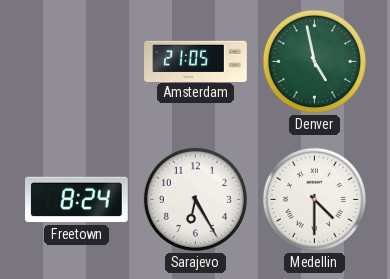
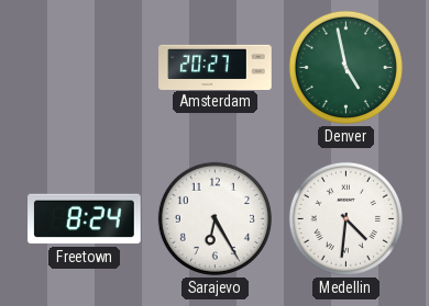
Amsterdam: 21:05 -> 20:27 (216, 67)
Medellin: 4:30 -> 4:31 (345, 218)
